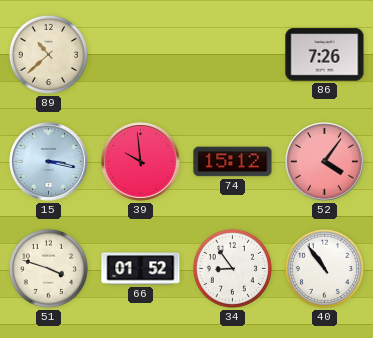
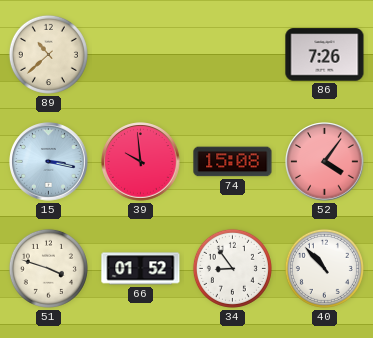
74: 15:12 -> 15:08 (233, 162)
40: 10:54 -> 10:53 (324, 268)
